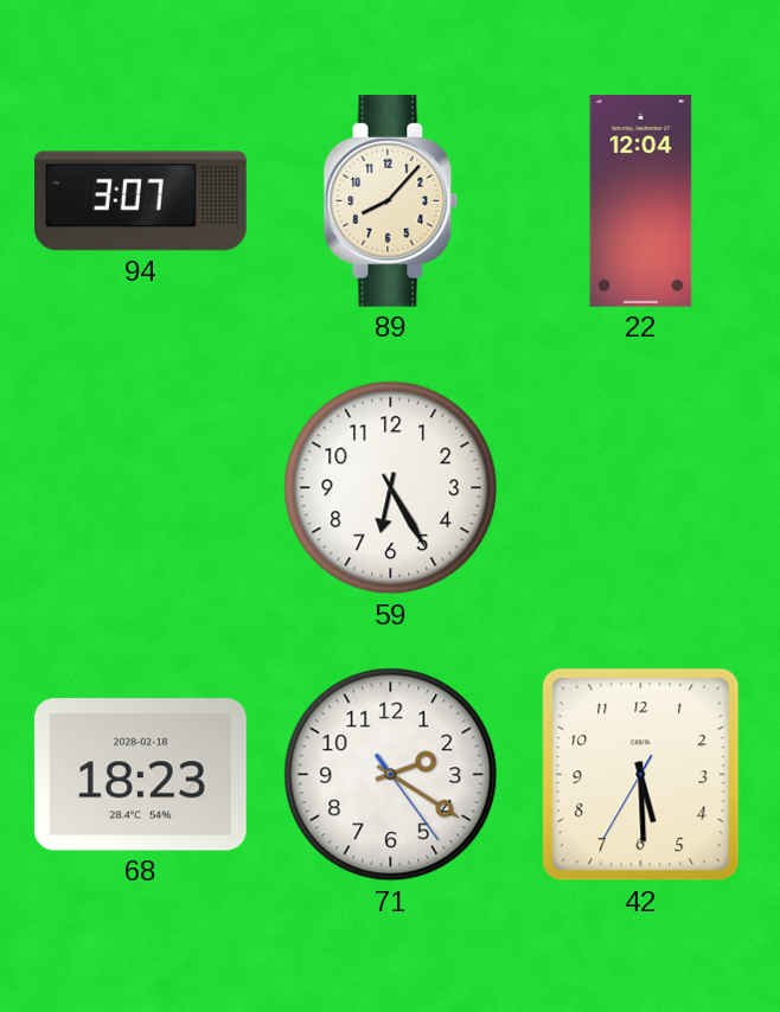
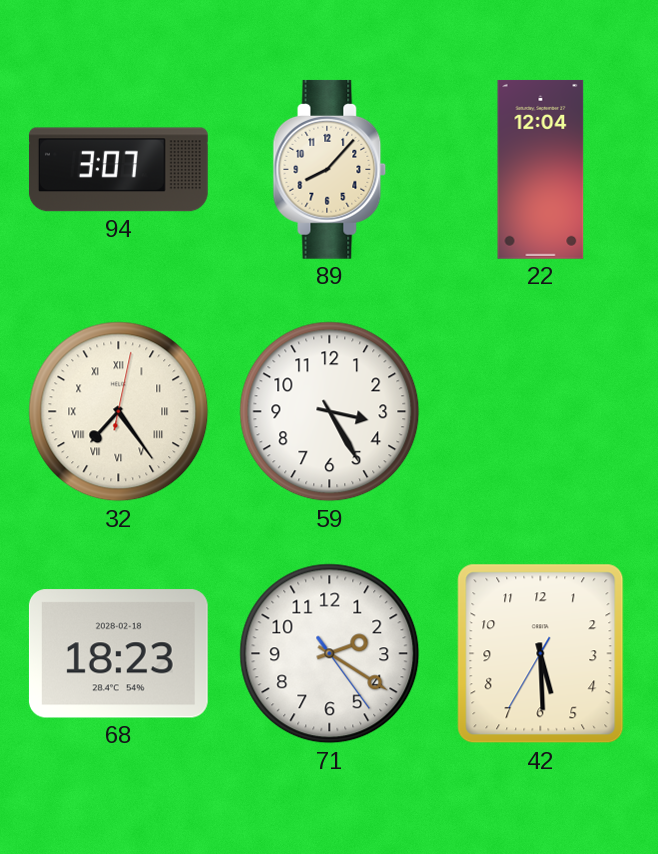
32: none -> 7:24 (119, 412)
59: 6:25 -> 3:25 (330, 412)
